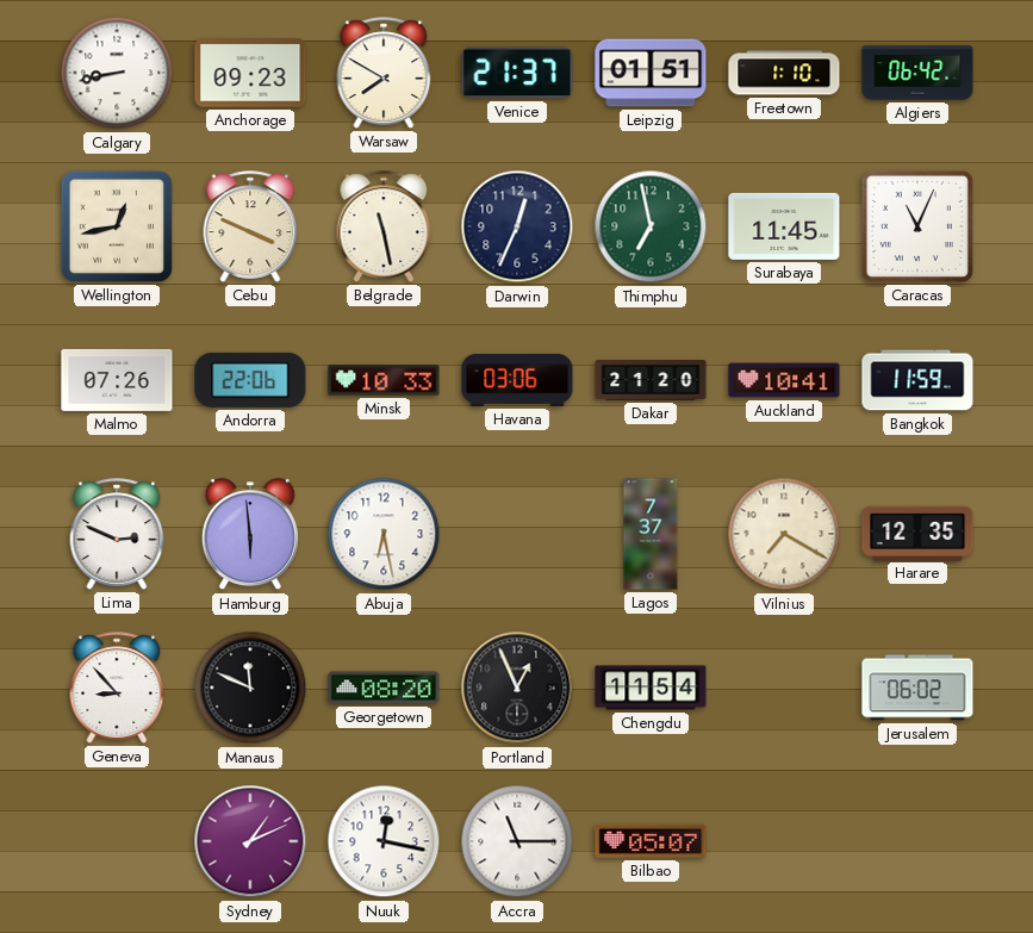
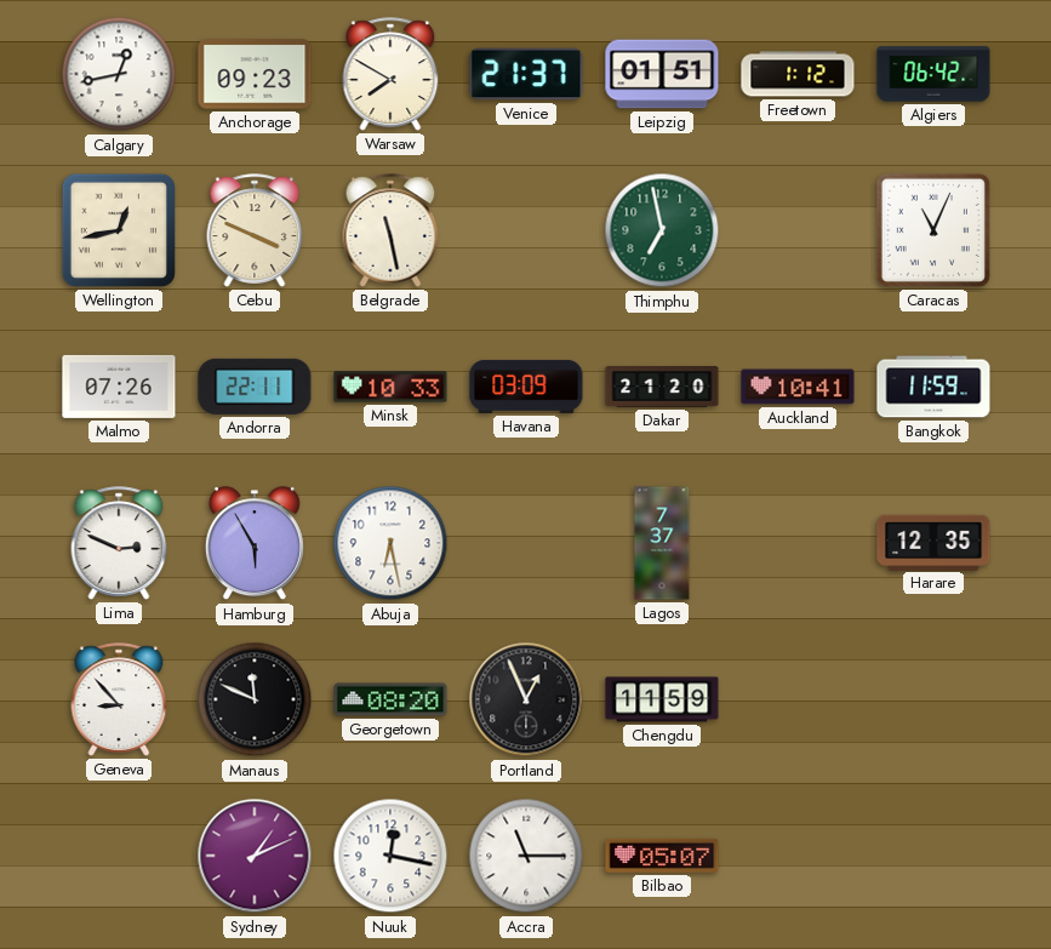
Calgary: 8:43 -> 12:43 (119, 74)
Freetown: 1:10 -> 1:12 (798, 74)
Darwin: 12:34 -> none (517, 226)
Surabaya: 11:45 -> none (784, 226)
Andorra: 22:06 -> 22:11 (255, 387)
Havana: 03:06 -> 03:09 (526, 387)
Hamburg: 5:59 -> 5:55 (255, 544)
Vilnius: 7:20 -> none (784, 534)
Chengdu: 11:54 -> 11:59 (662, 699)
Jerusalem: 06:02 -> none (917, 688)
